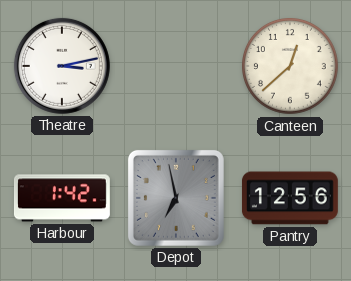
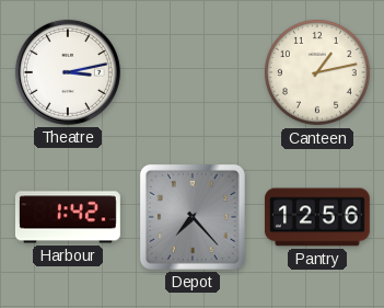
Canteen: 12:38 -> 1:13 (318, 73)
Depot: 6:58 -> 7:23 (193, 217)
